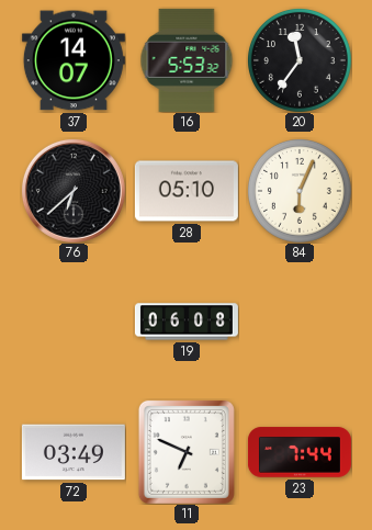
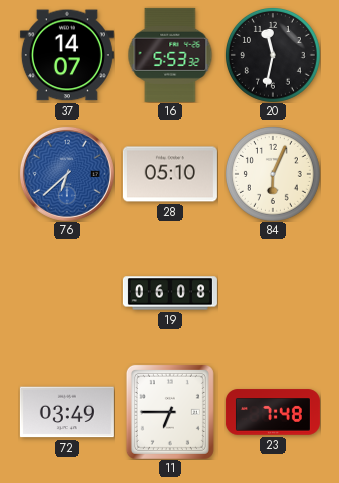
20: 11:36 -> 11:32 (273, 55)
76 dial: black -> blue (67, 174)
11: 6:49 -> 6:45 (170, 412)
23: 7:44 -> 7:48 (273, 412)
